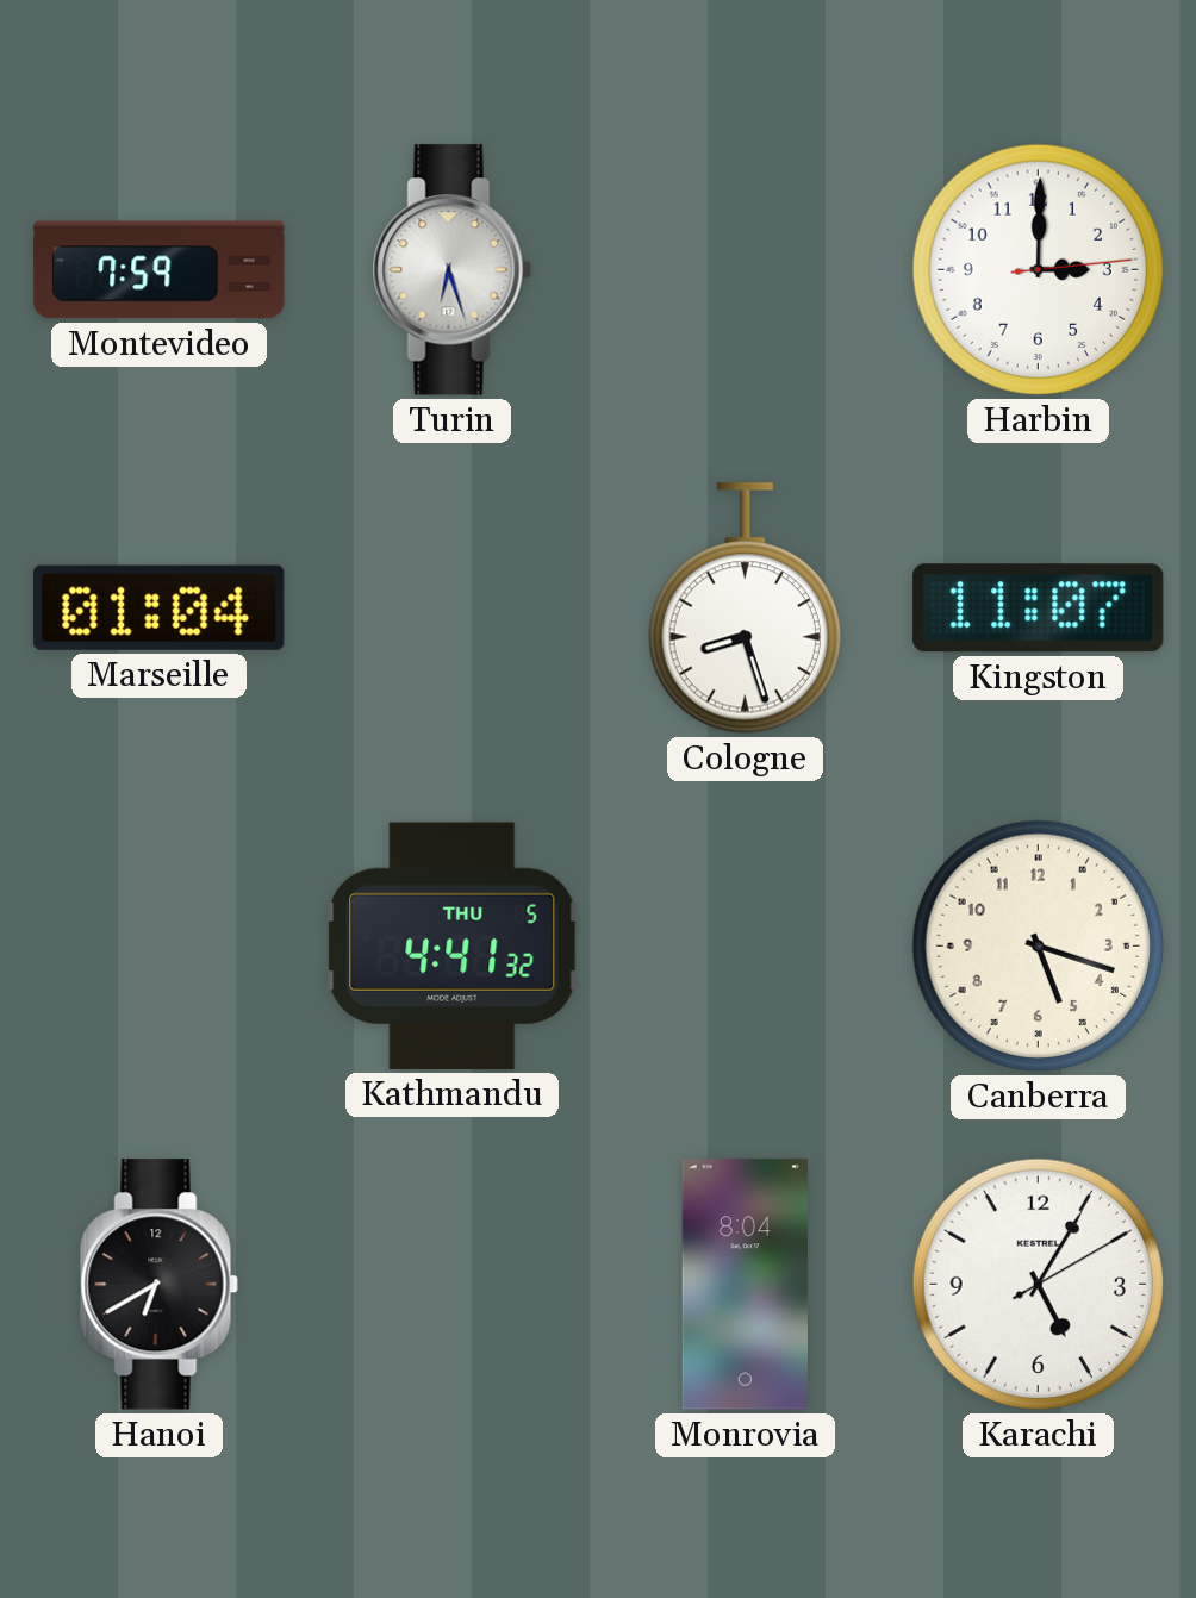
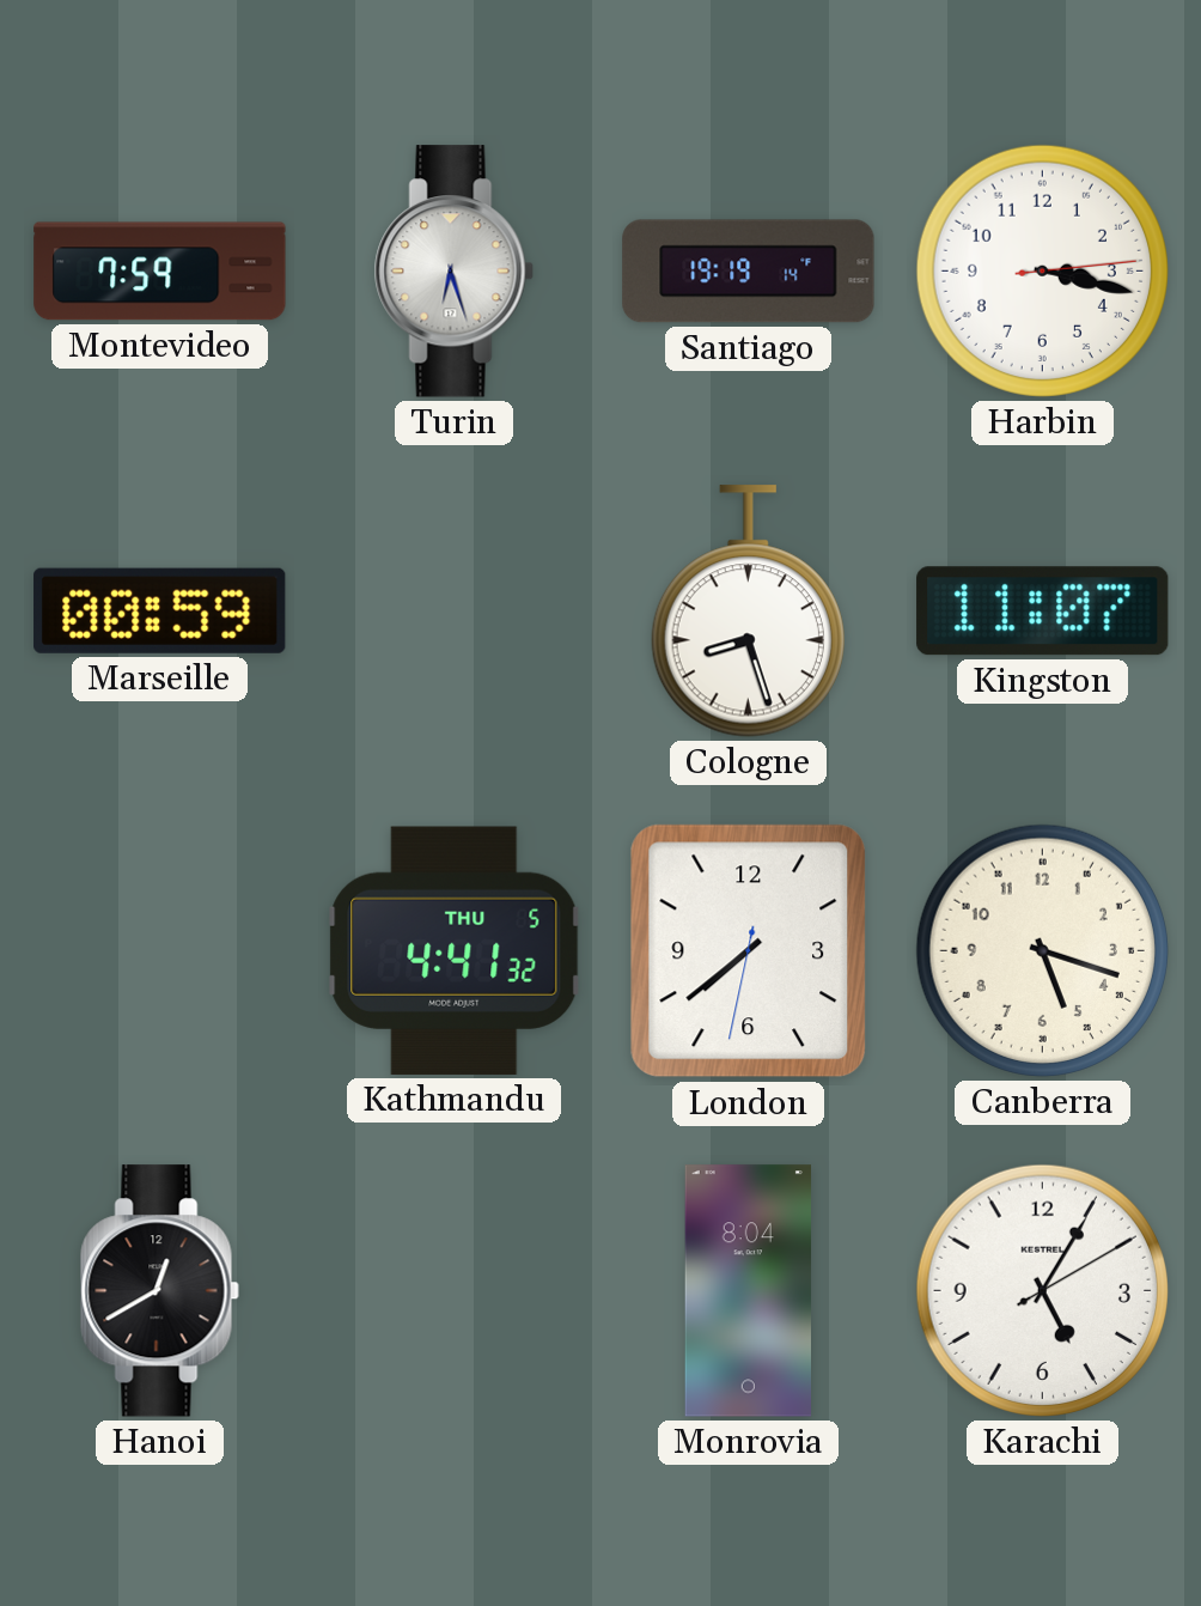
Santiago: none -> 19:19 (749, 272)
Harbin: 3:00 -> 3:17 (1042, 270)
Marseille: 01:04 -> 00:59 (160, 610)
London: none -> 7:38 (749, 951)
Hanoi: 6:40 -> 12:40 (159, 1291)
